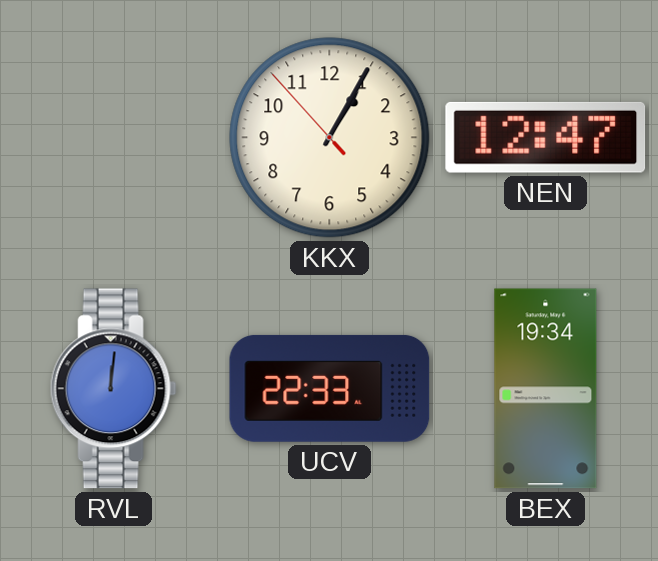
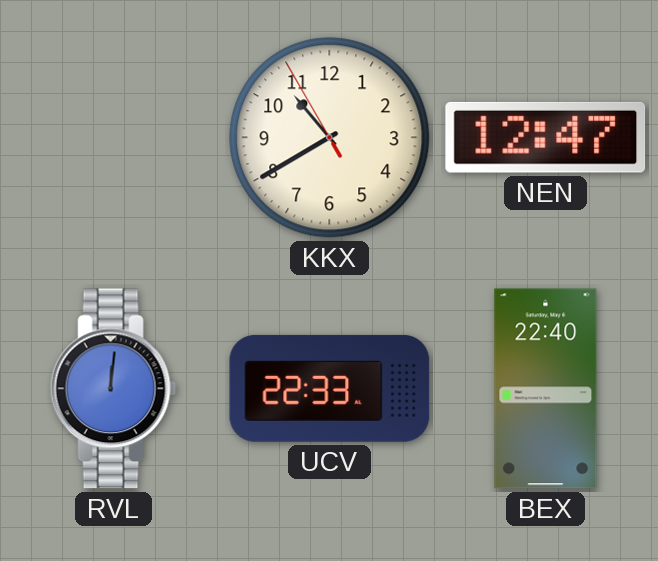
KKX: 1:04 -> 10:39 (330, 138)
BEX: 19:34 -> 22:40 (546, 389)
